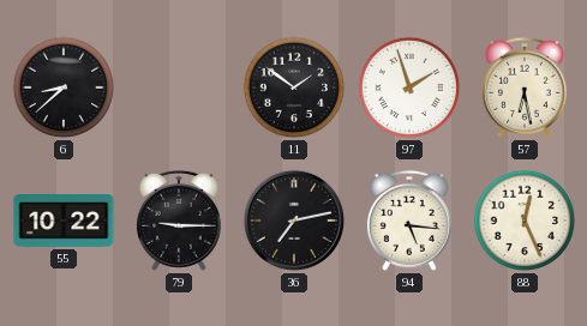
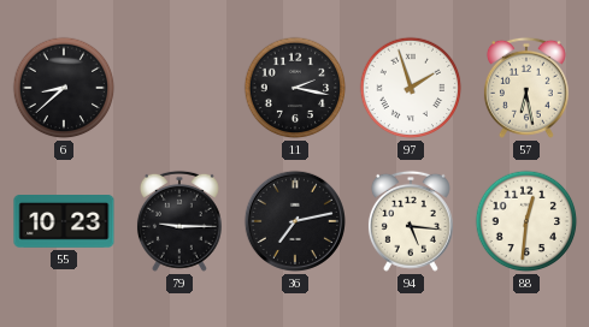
11: 1:51 -> 2:17 (295, 88)
55: 10:22 -> 10:23 (64, 221)
88: 12:26 -> 12:31 (526, 221)
